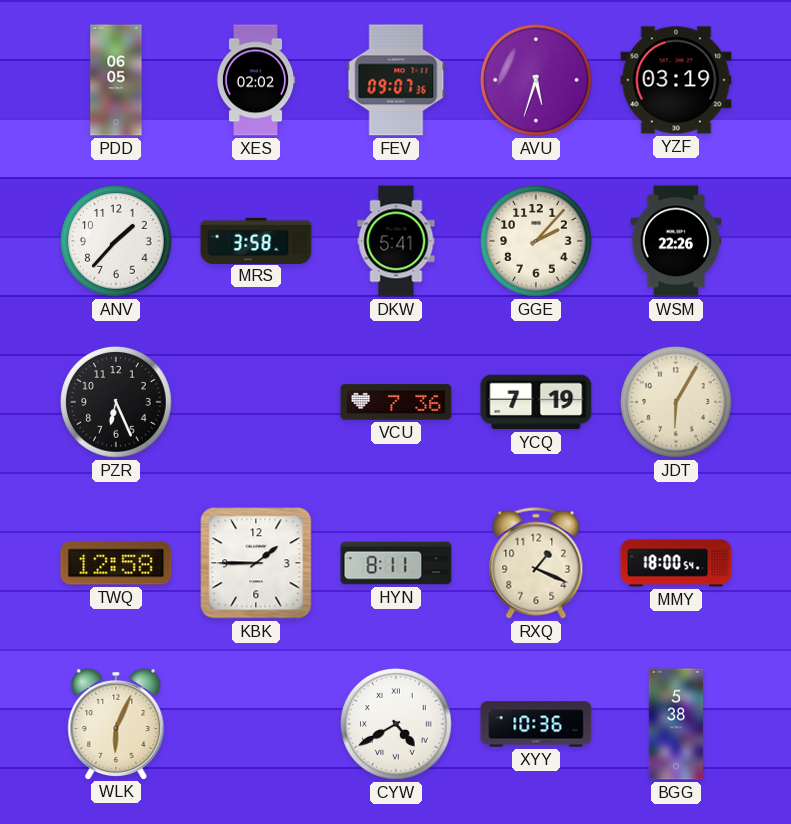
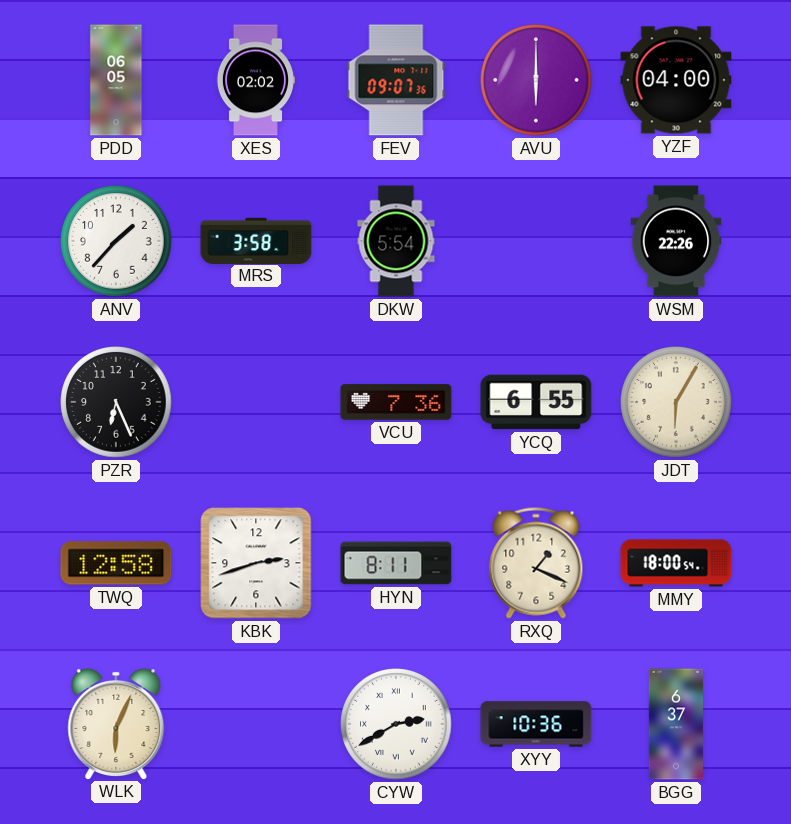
AVU: 5:33 -> 6:00 (536, 80)
YZF: 03:19 -> 04:00 (676, 80)
DKW: 5:41 -> 5:54 (396, 241)
GGE: 2:07 -> none (536, 241)
YCQ: 7:19 -> 6:55 (536, 402)
KBK: 1:45 -> 2:42 (256, 563)
CYW: 4:40 -> 2:40 (396, 724)
BGG: 5:38 -> 6:37 (676, 724)
